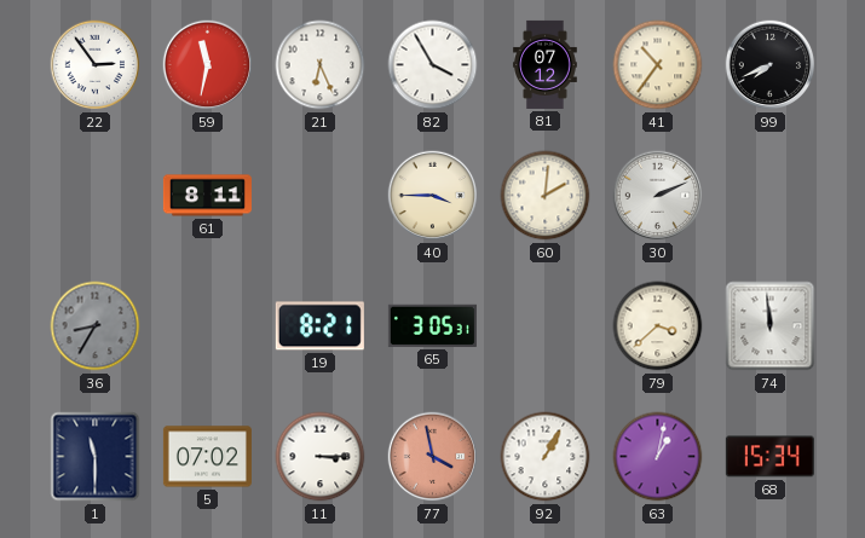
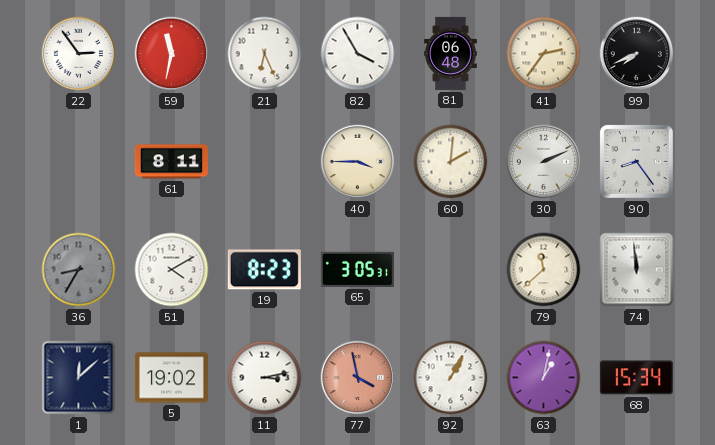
81: 07:12 -> 06:48 (451, 53)
41: 10:36 -> 2:36 (544, 54)
90: none -> 8:24 (636, 161)
51: none -> 4:10 (172, 270)
19: 8:21 -> 8:23 (264, 270)
79: 3:38 -> 11:38 (544, 270)
1: 11:30 -> 12:08 (79, 378)
5: 07:02 -> 19:02 (171, 378)
11: 3:15 -> 3:13 (265, 378)
